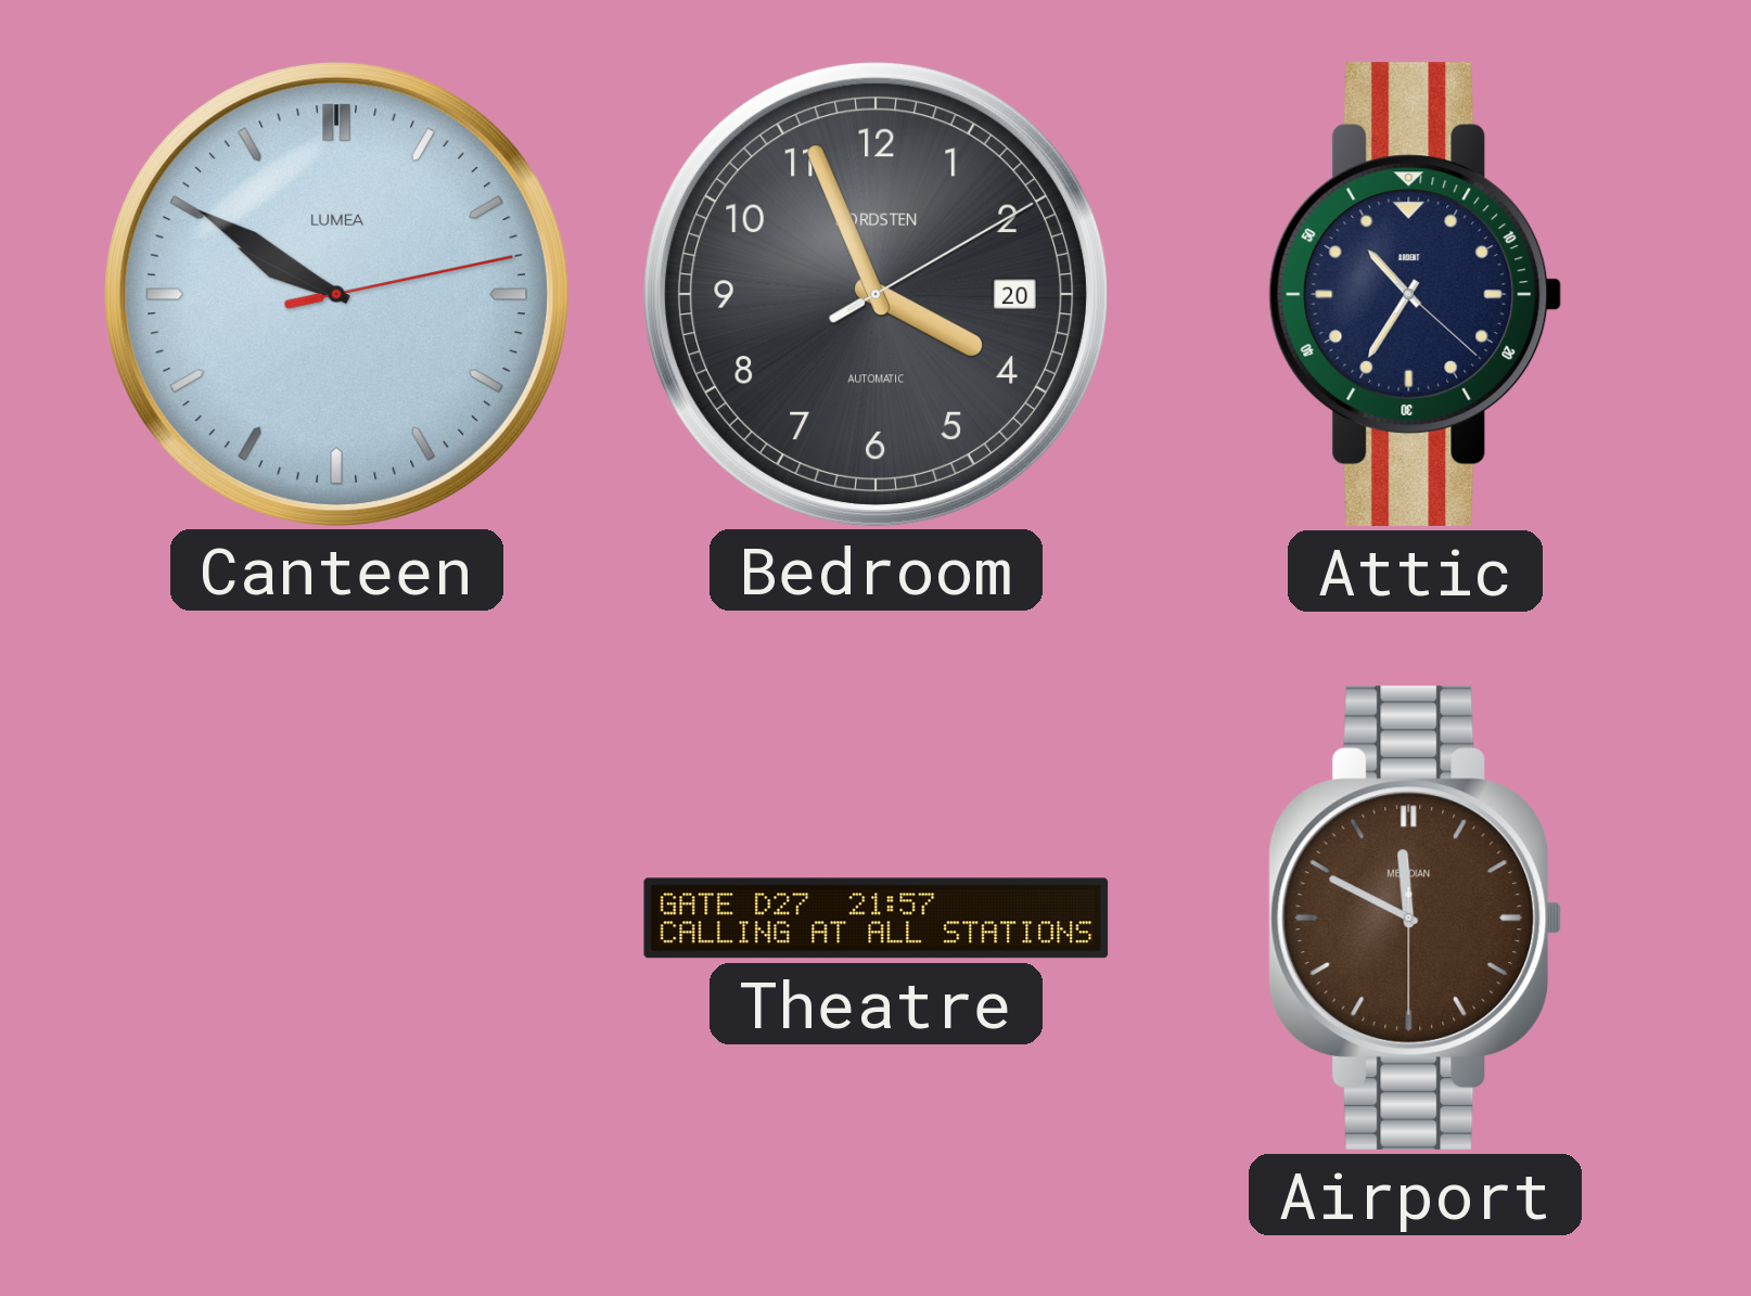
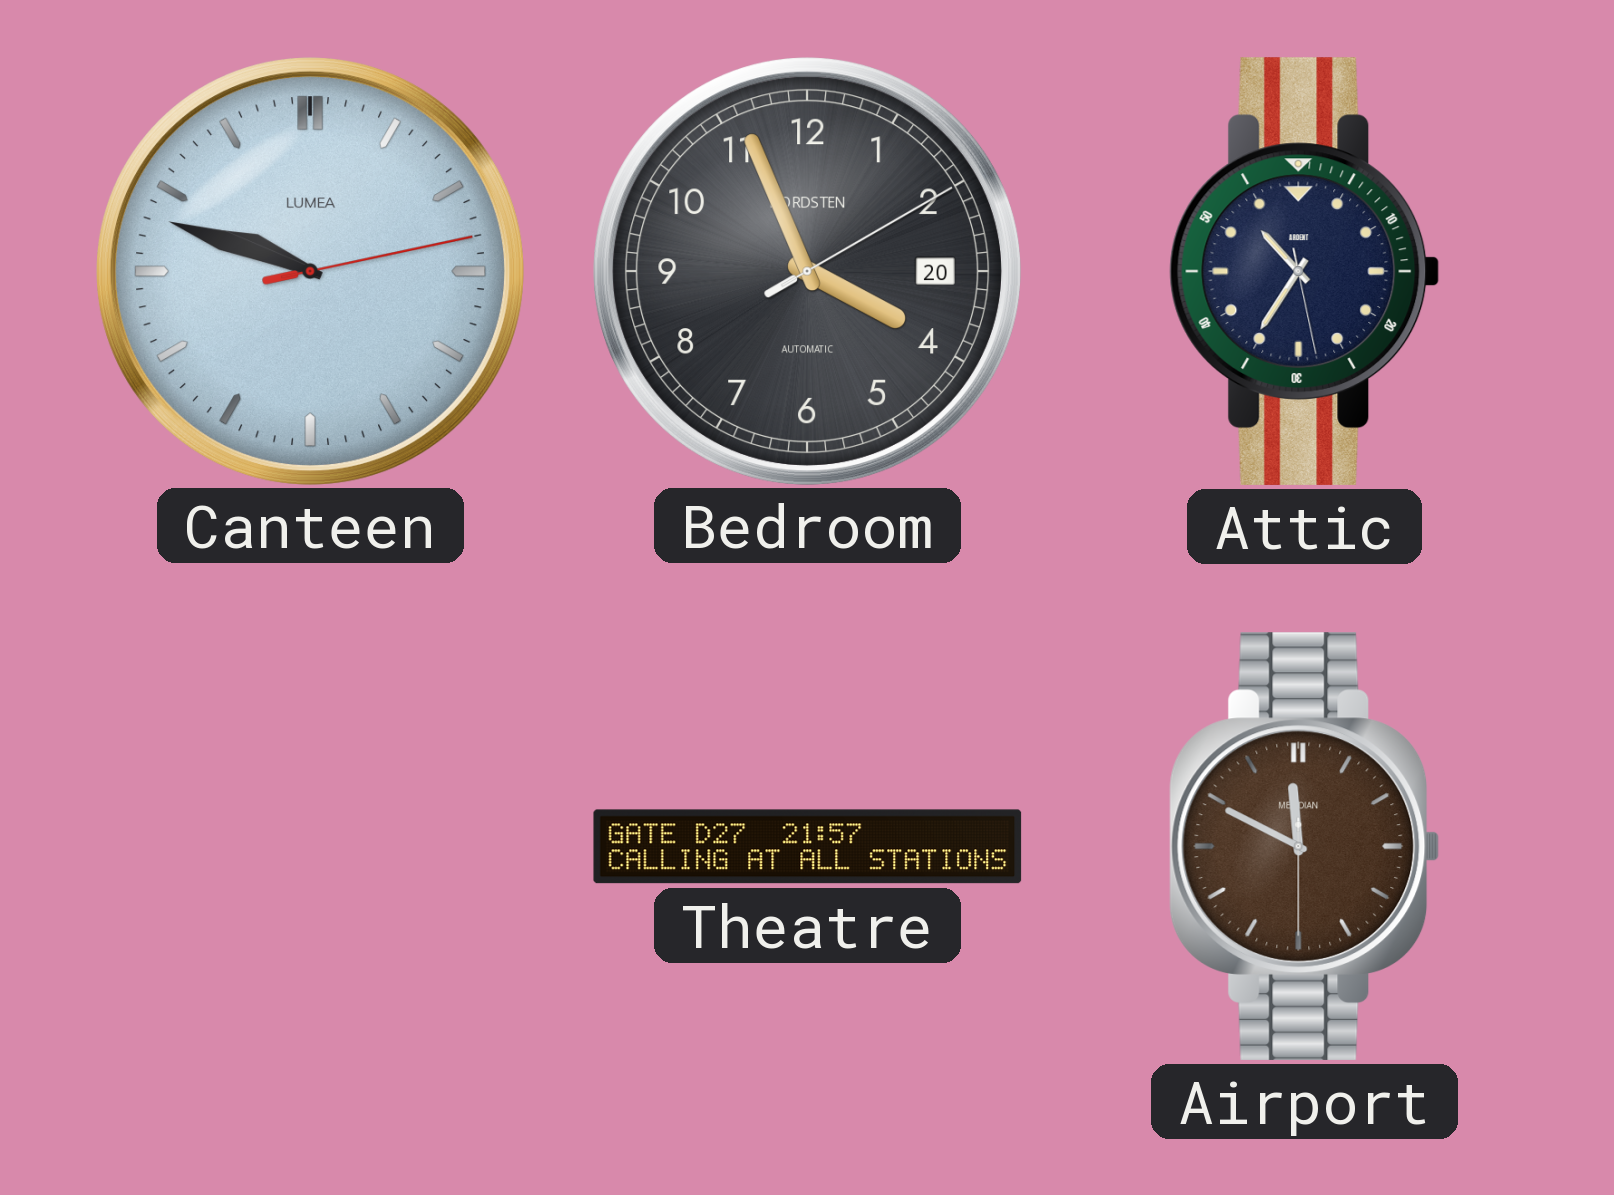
Canteen: 9:50 -> 9:48 (310, 271)
Attic: 10:35:22 -> 10:35:28 (1305, 271)
